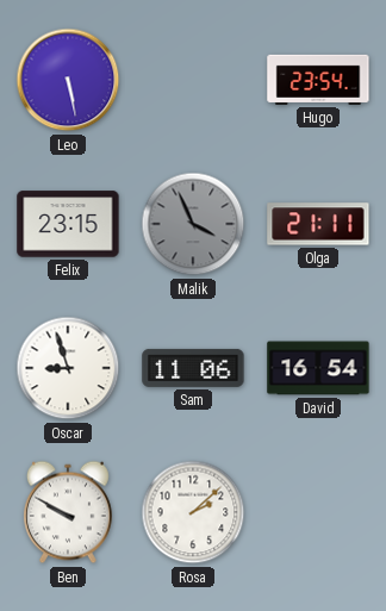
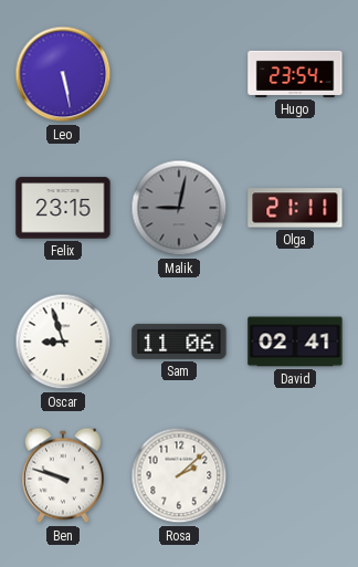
Malik: 3:56 -> 9:02 (179, 208)
David: 16:54 -> 02:41 (295, 342)
Ben: 9:50 -> 9:48 (63, 475)
